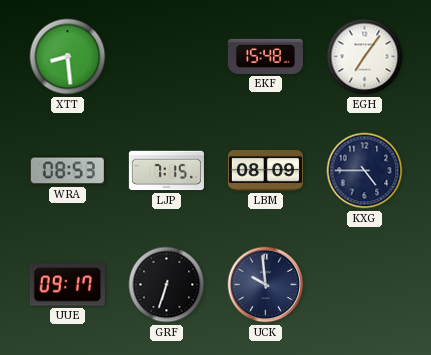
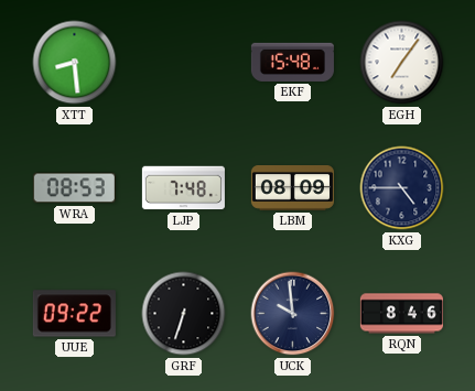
LJP: 7:15 -> 7:48 (183, 188)
UUE: 09:17 -> 09:22 (74, 314)
RQN: none -> 8:46 (401, 314)
